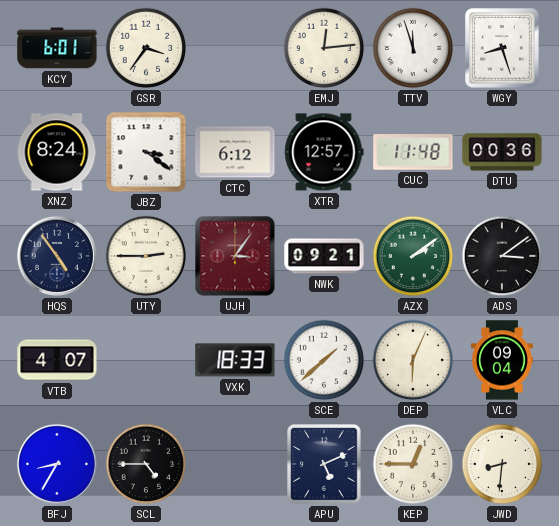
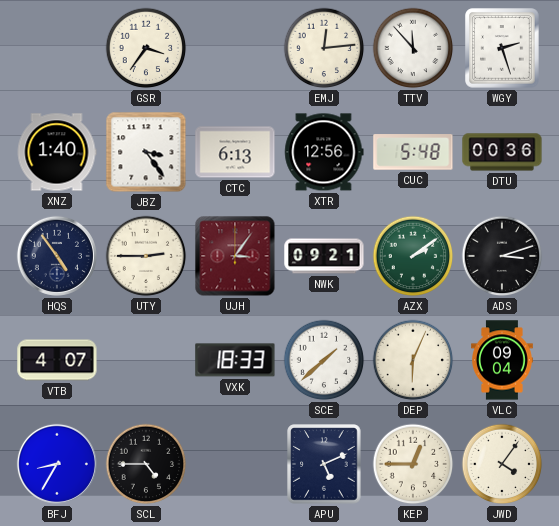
KCY: 6:01 -> none (57, 48)
TTV: 11:57 -> 11:53 (413, 48)
WGY: 8:27 -> 2:27 (502, 48)
XNZ: 8:24 -> 1:40 (57, 152)
JBZ: 3:21 -> 3:24 (146, 152)
CTC: 6:12 -> 6:13 (235, 152)
XTR: 12:57 -> 12:56 (324, 152)
CUC: 11:48 -> 5:48 (413, 152)
ADS: 3:09 -> 3:12 (502, 256)
JWD: 8:31 -> 4:06 (502, 464)
